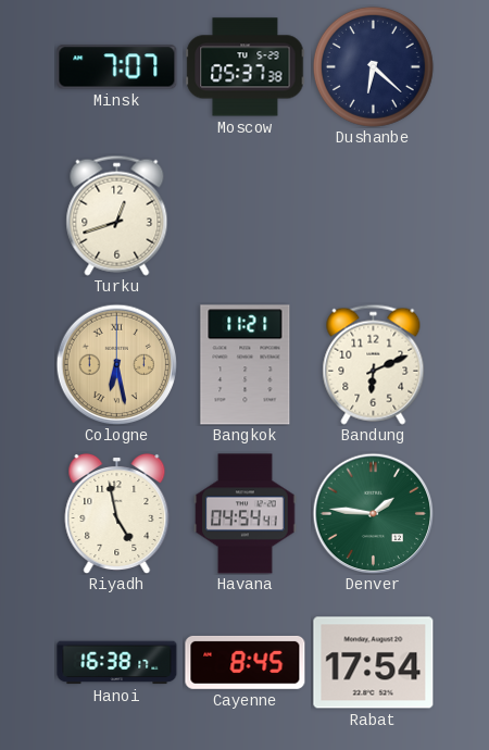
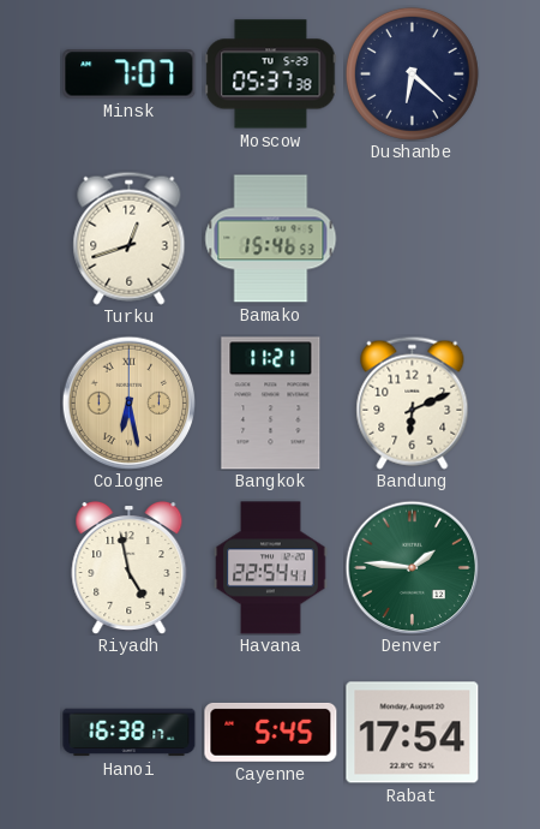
Bamako: none -> 15:46 (271, 239)
Havana: 04:54 -> 22:54 (271, 568)
Cayenne: 8:45 -> 5:45 (271, 732)
